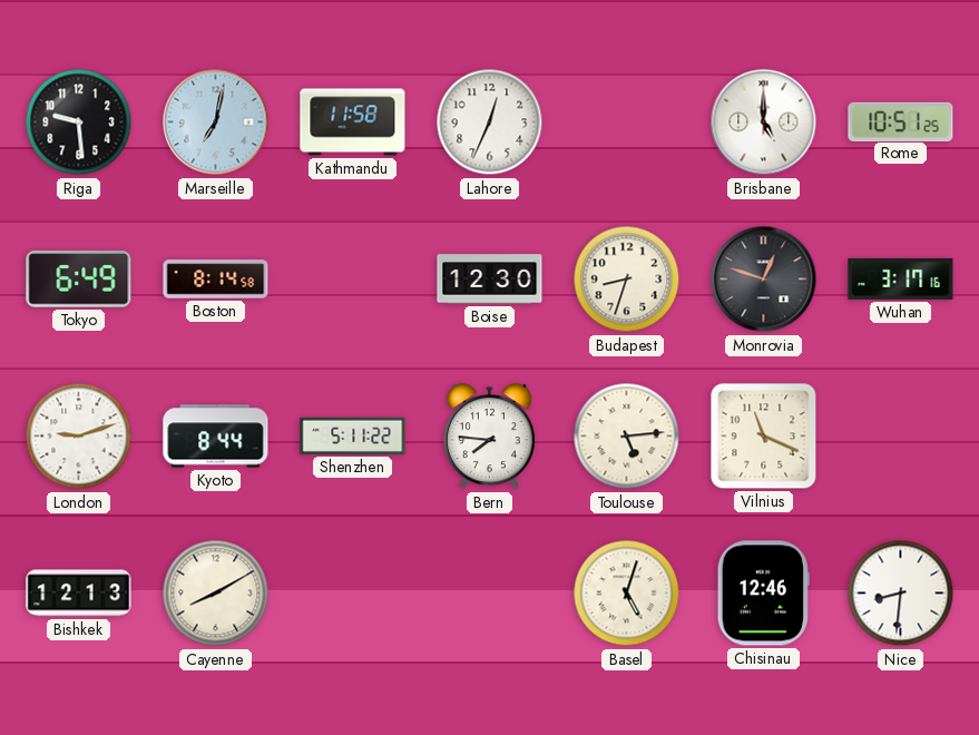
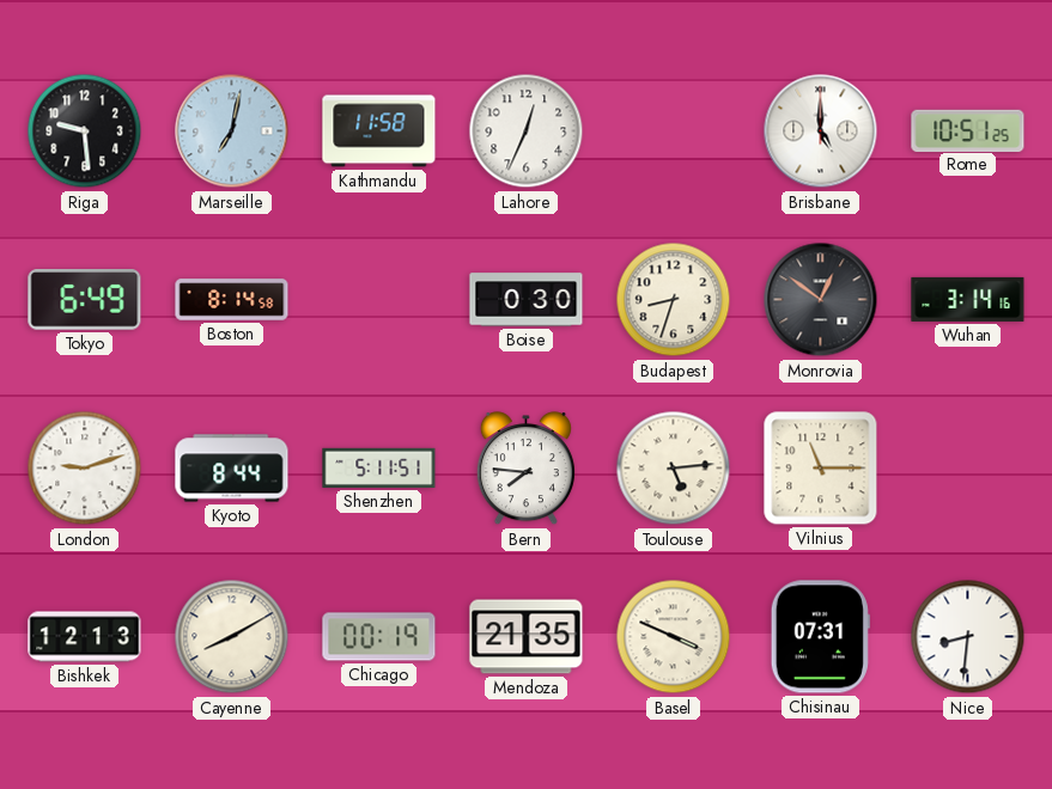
Boise: 12:30 -> 0:30 (527, 300)
Monrovia: 12:48 -> 12:51 (821, 300)
Wuhan: 3:17 -> 3:14 (968, 299)
Shenzhen: 5:11:22 -> 5:11:51 (379, 467)
Vilnius: 11:19 -> 11:15 (821, 469)
Chicago: none -> 00:19 (379, 637)
Mendoza: none -> 21:35 (527, 637)
Basel: 5:03 -> 3:49 (674, 637)
Chisinau: 12:46 -> 07:31 (820, 637)
